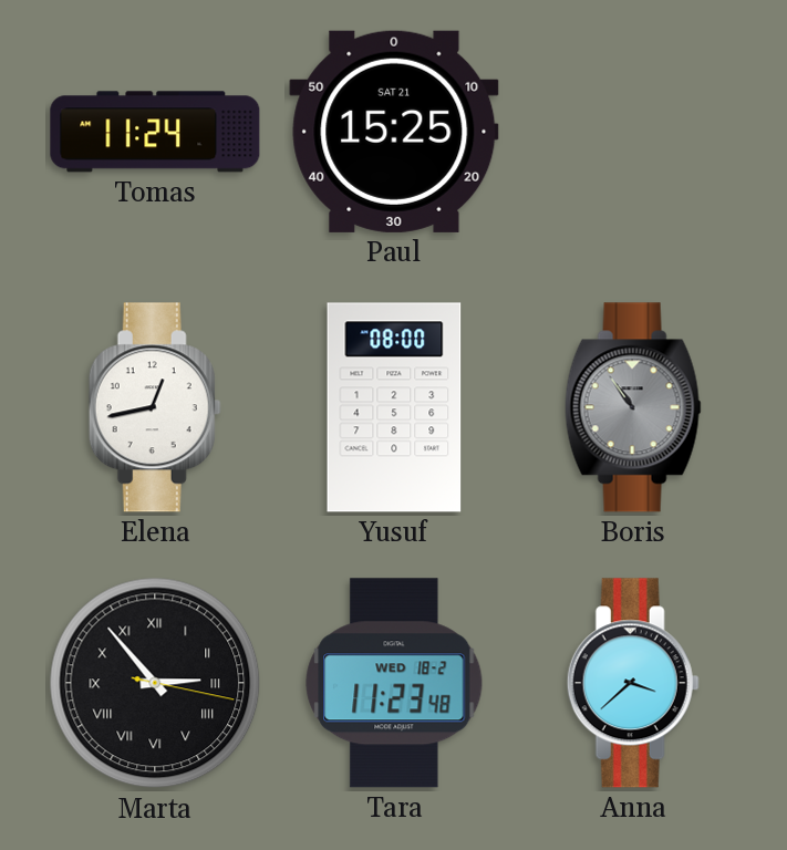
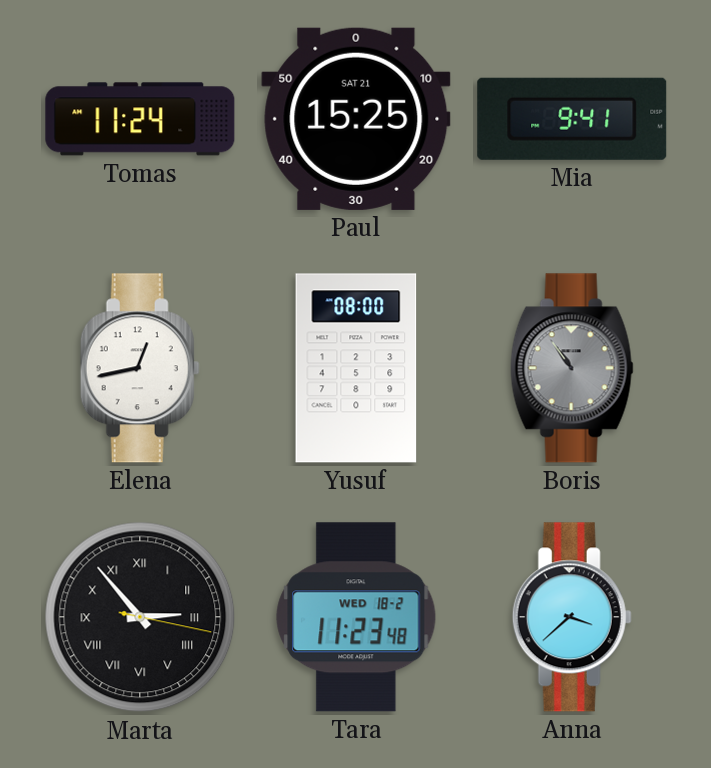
Mia: none -> 9:41 (572, 119)
